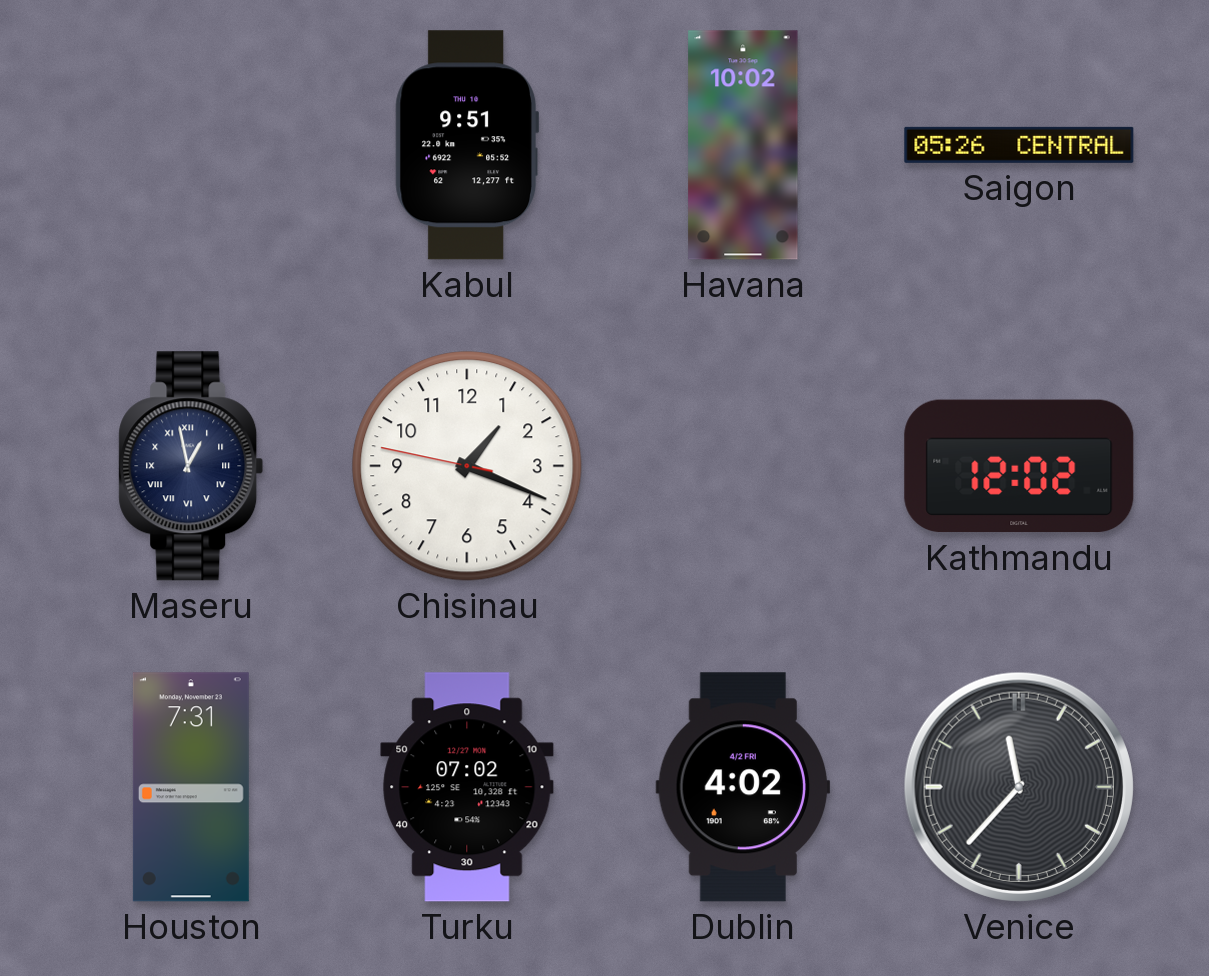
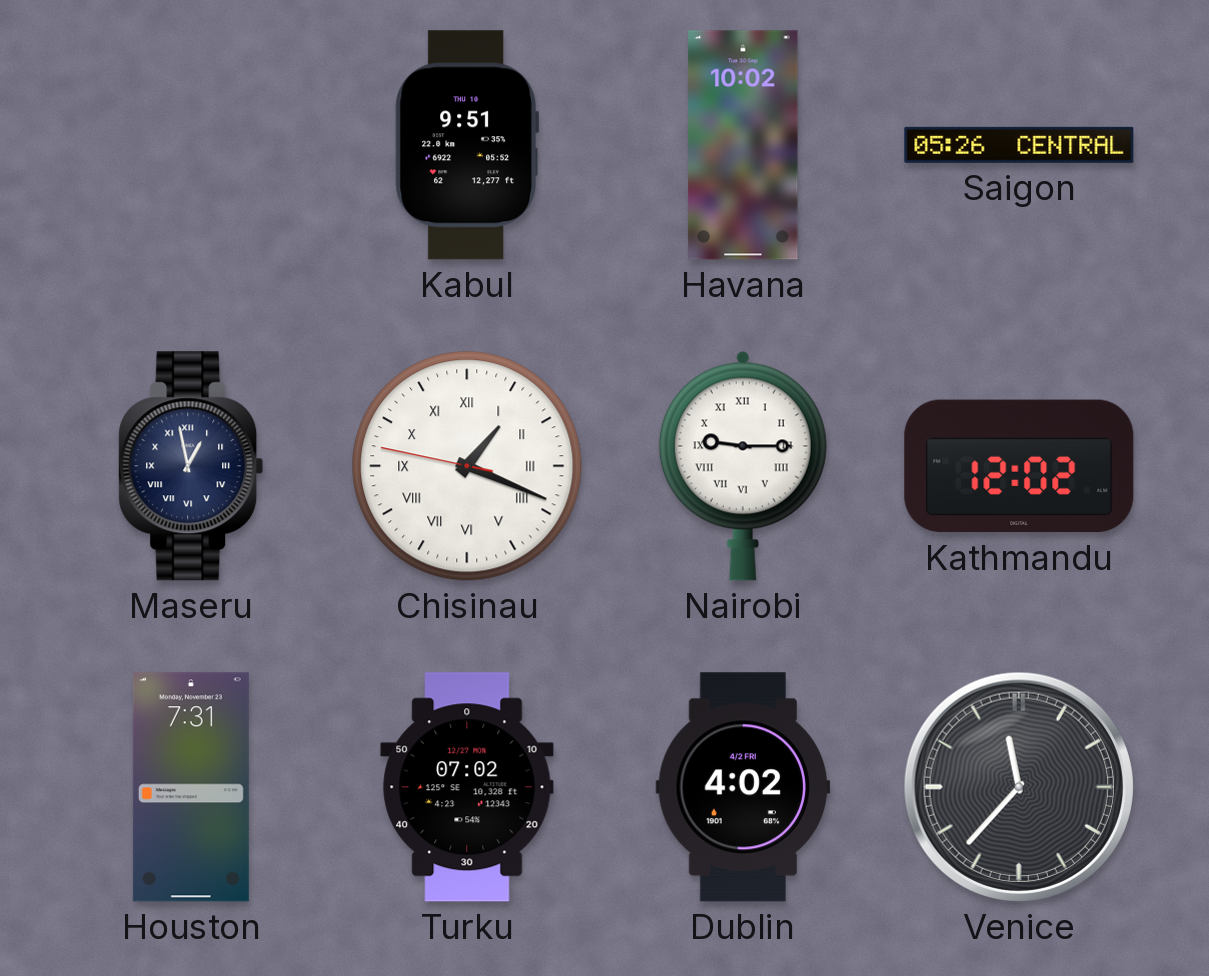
Chisinau numerals: Arabic -> Roman (467, 466)
Nairobi: none -> 9:15 (743, 466)
